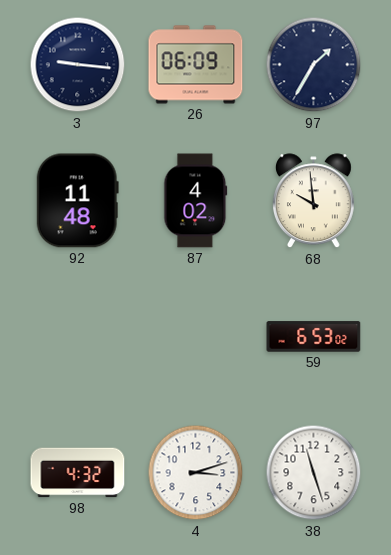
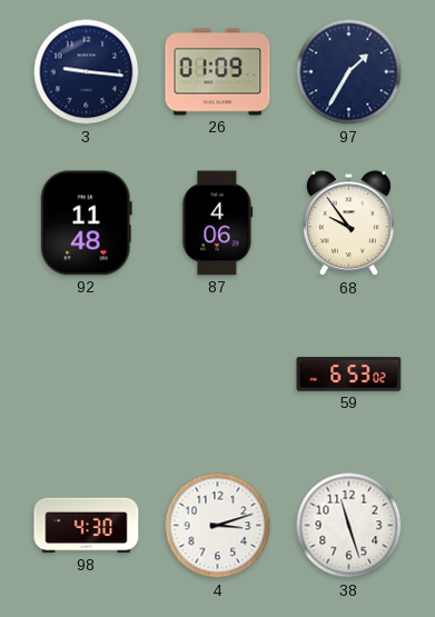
26: 06:09 -> 01:09 (218, 72)
87: 4:02 -> 4:06 (218, 223)
68: 9:59 -> 9:54 (348, 223)
98: 4:32 -> 4:30 (87, 526)
